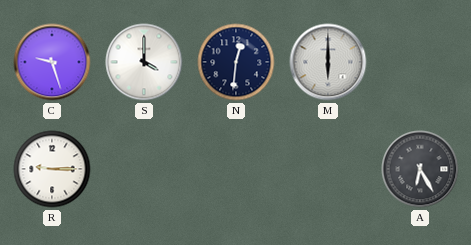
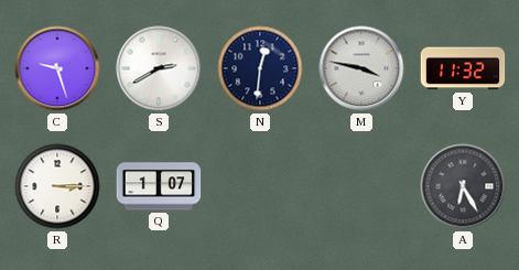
S: 4:00 -> 2:40 (159, 68)
M: 6:00 -> 3:47 (361, 68)
Y: none -> 11:32 (463, 68)
R: 9:15 -> 3:15 (57, 186)
Q: none -> 1:07 (159, 186)
